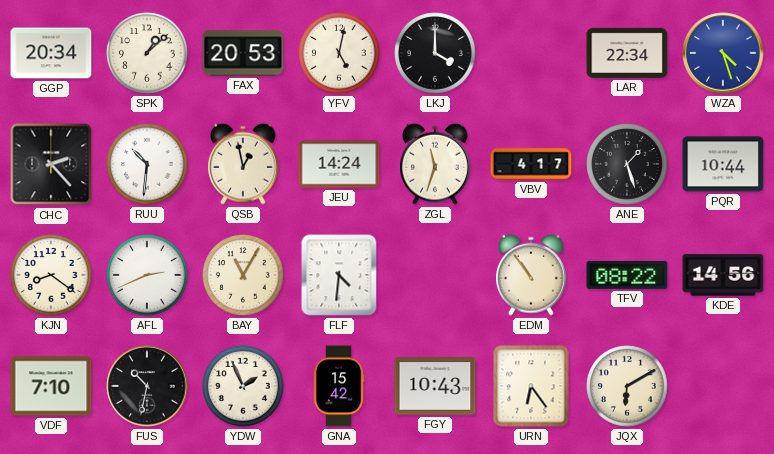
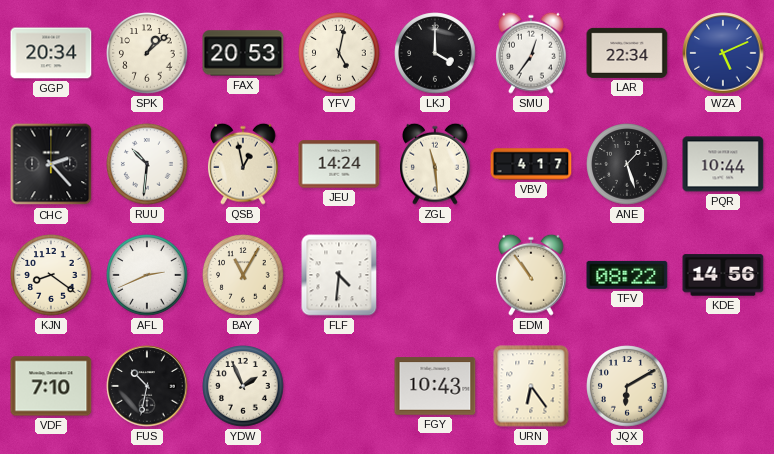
SMU: none -> 12:36 (532, 53)
WZA: 4:27 -> 5:11 (723, 53)
ZGL: 11:33 -> 11:29 (436, 164)
GNA: 15:42 -> none (339, 386)
